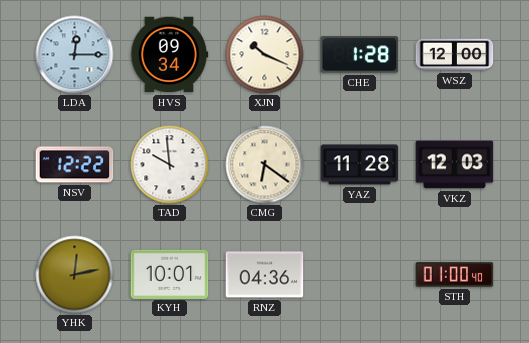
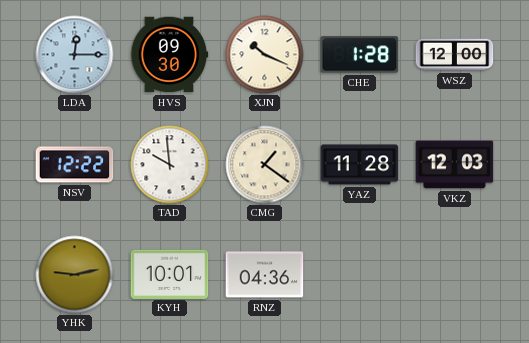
HVS: 09:34 -> 09:30 (169, 55)
CMG: 6:21 -> 1:21 (265, 165)
YHK: 12:13 -> 9:13 (75, 275)
STH: 01:00 -> none (455, 275)
